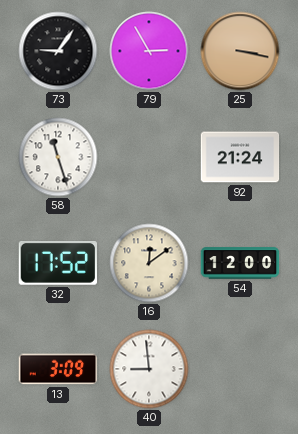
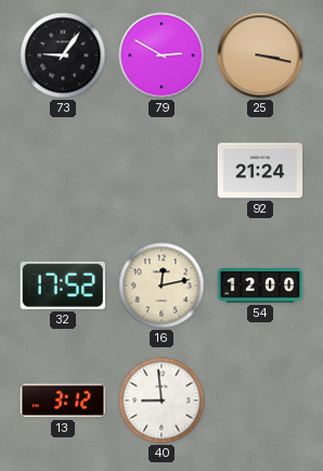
79: 2:55 -> 2:50 (161, 55)
58: 11:27 -> none (58, 157)
16: 12:09 -> 12:13 (161, 285)
13: 3:09 -> 3:12 (63, 400)
